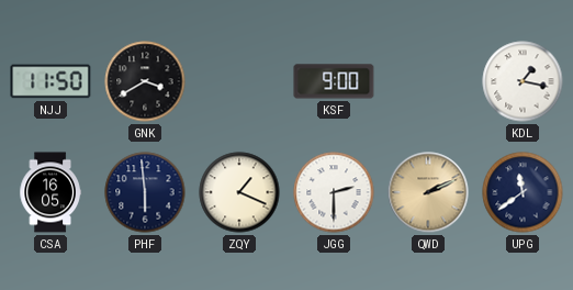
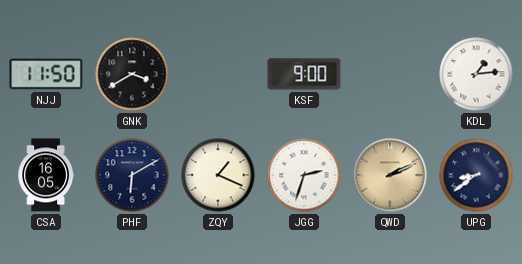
KDL: 1:17 -> 1:14 (476, 74)
PHF: 5:59 -> 6:10 (132, 175)
JGG: 2:30 -> 2:33 (304, 175)
UPG: 11:39 -> 8:39 (476, 175)
